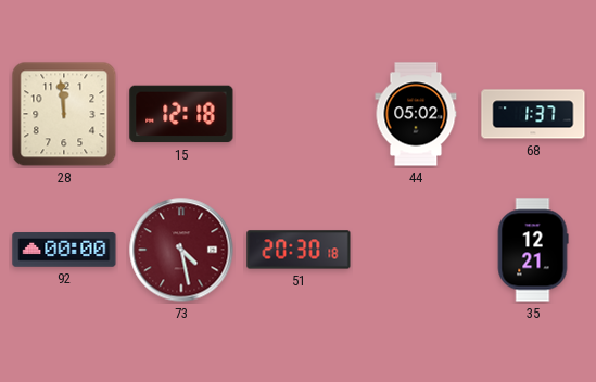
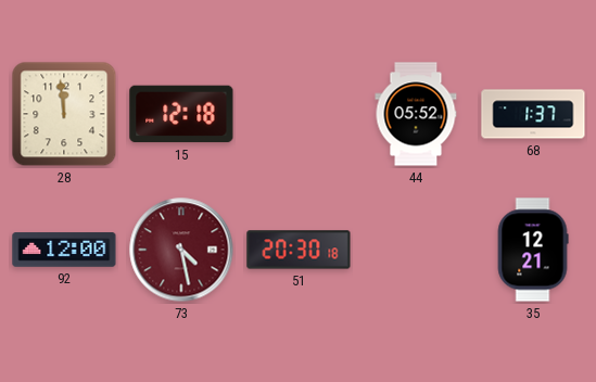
44: 05:02 -> 05:52 (416, 114)
92: 00:00 -> 12:00 (64, 250)
